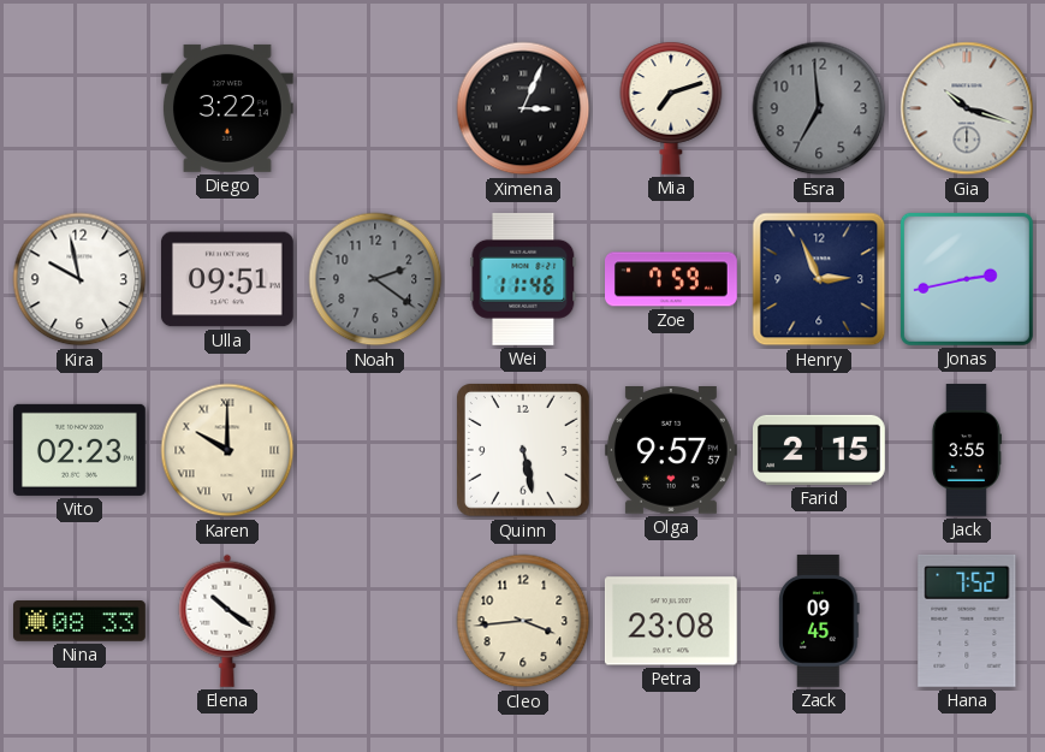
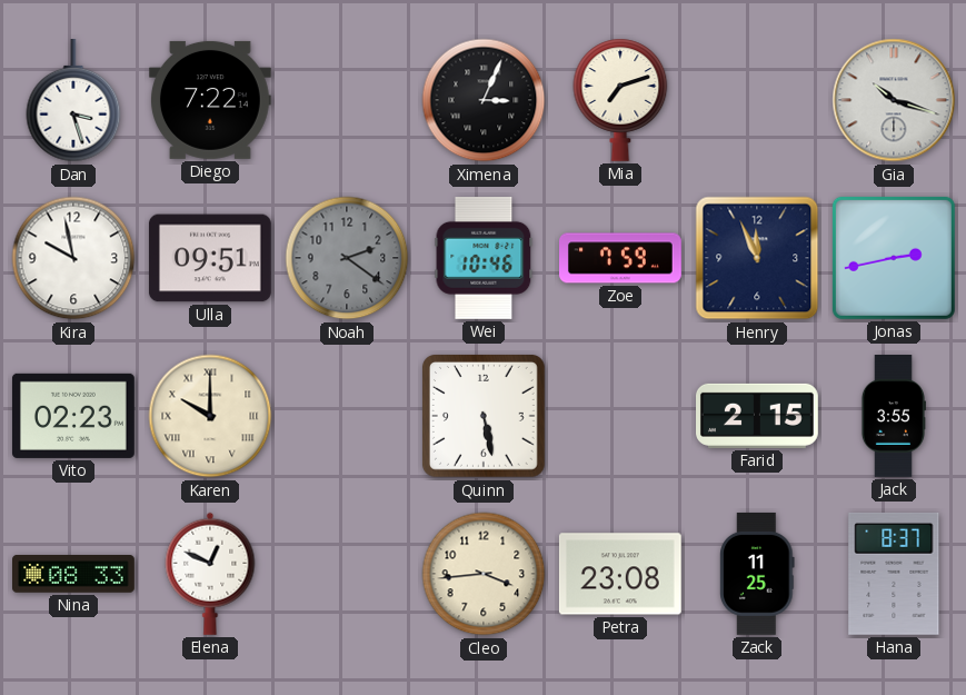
Dan: none -> 3:27 (73, 101)
Diego: 3:22 -> 7:22 (210, 100)
Esra: 6:59 -> none (819, 108)
Wei: 11:46 -> 10:46 (484, 258)
Henry: 2:56 -> 11:56 (757, 258)
Olga: 9:57 -> none (671, 451)
Elena: 10:21 -> 12:49 (210, 574)
Zack: 09:45 -> 11:25 (757, 574)
Hana: 7:52 -> 8:37 (894, 574)
